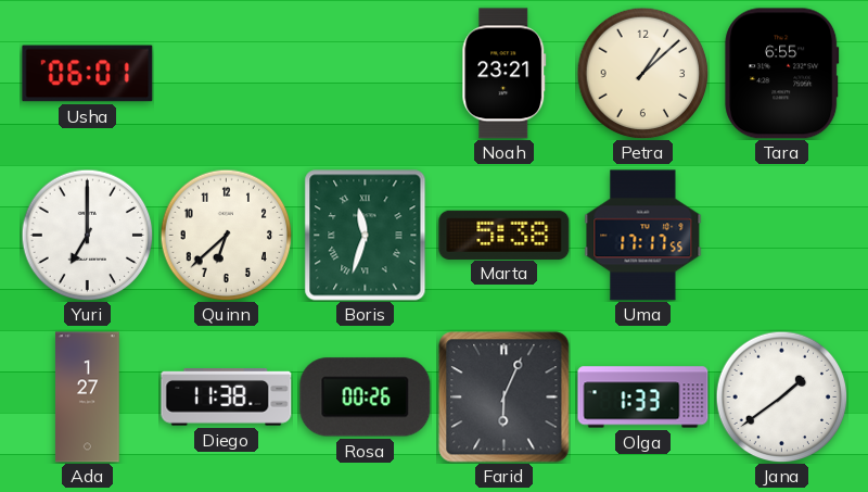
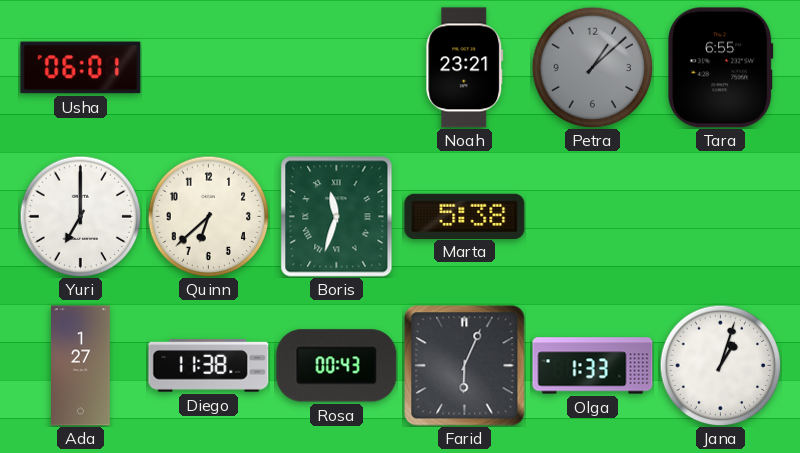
Petra dial: cream -> grey (592, 67)
Uma: 17:17 -> none (643, 236)
Rosa: 00:26 -> 00:43 (337, 366)
Jana: 1:39 -> 1:03 (720, 365)
